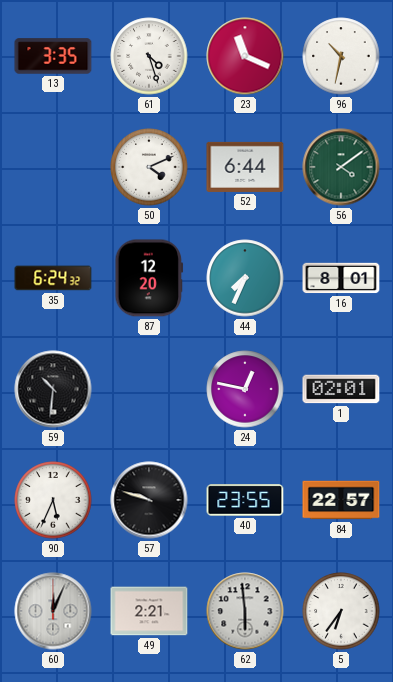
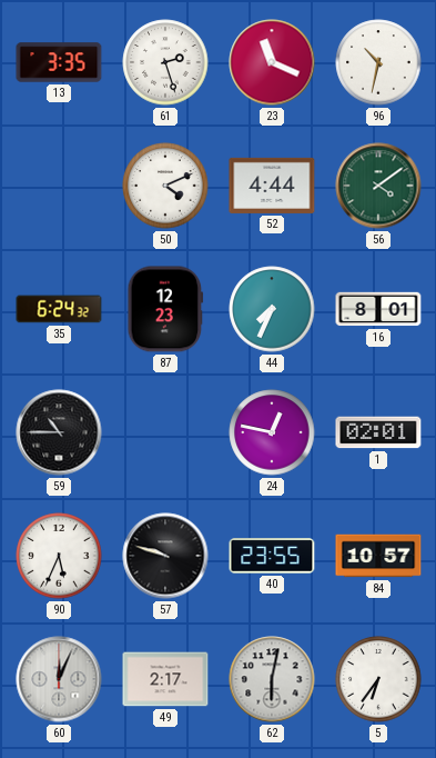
61: 4:27 -> 2:27 (165, 62)
52: 6:44 -> 4:44 (272, 186)
87: 12:20 -> 12:23 (165, 309)
59: 10:31 -> 10:45 (59, 432)
84: 22:57 -> 10:57 (378, 556)
49: 2:21 -> 2:17 (165, 679)
62: 5:59 -> 6:02 (272, 679)
